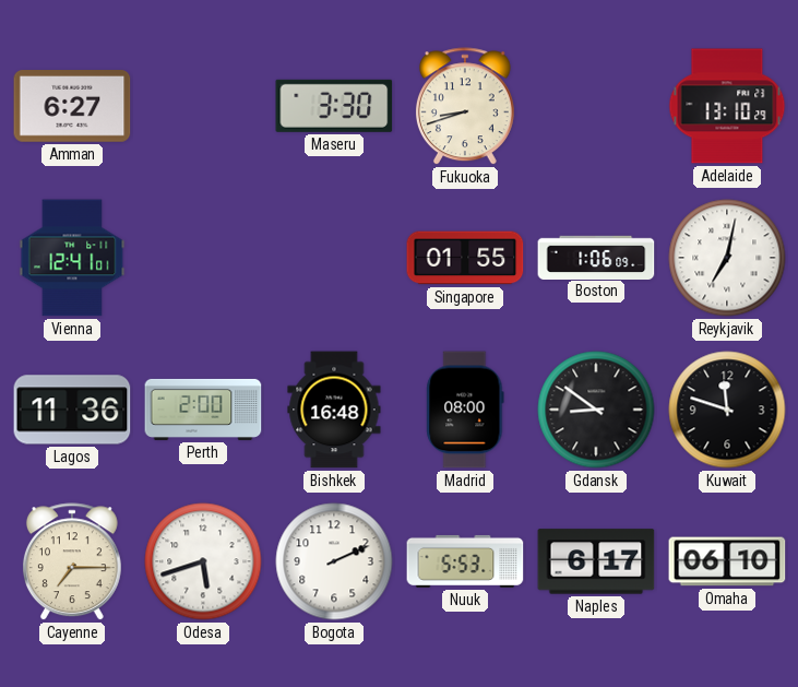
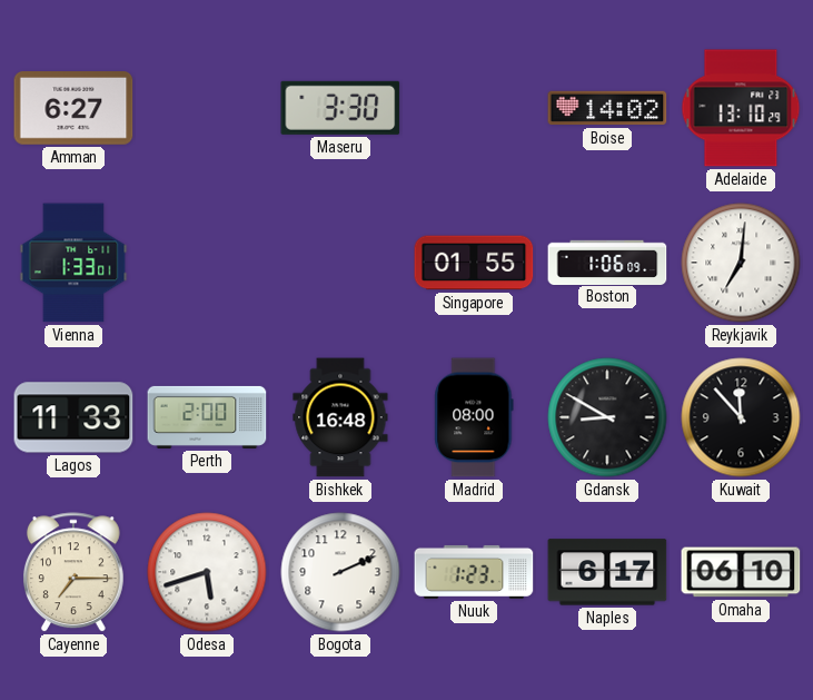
Fukuoka: 8:42 -> none (465, 107)
Boise: none -> 14:02 (607, 108)
Vienna: 12:41 -> 1:33 (73, 263)
Reykjavik: 7:02 -> 7:01 (741, 263)
Lagos: 11:36 -> 11:33 (73, 417)
Gdansk: 8:51 -> 8:50 (607, 417)
Kuwait: 11:48 -> 11:53 (741, 417)
Nuuk: 5:53 -> 1:23 (474, 572)
